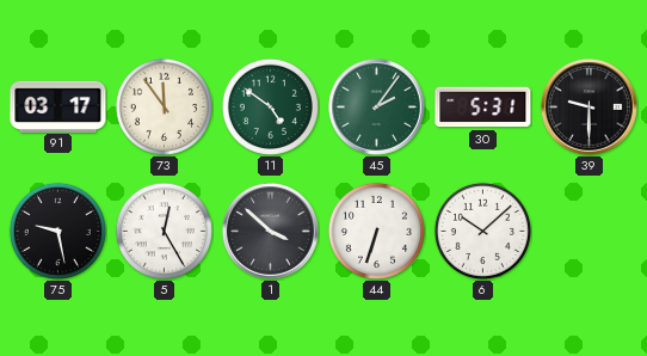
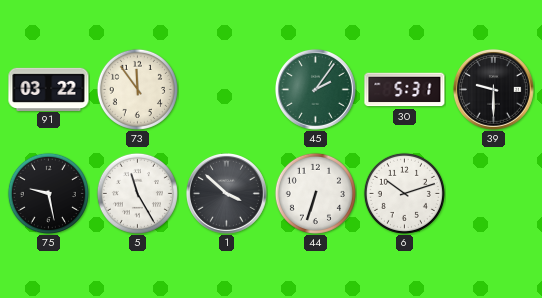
91: 03:17 -> 03:22 (49, 89)
11: 4:51 -> none (270, 106)
5: 12:25 -> 11:25 (137, 193)
6: 10:08 -> 10:12 (404, 193)
